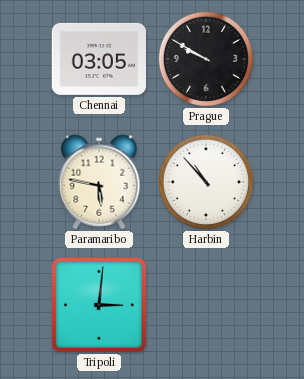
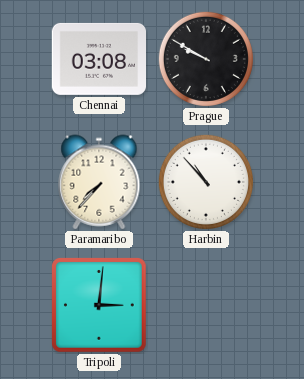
Chennai: 03:05 -> 03:08 (98, 59)
Paramaribo: 5:47 -> 7:37 (99, 182)
